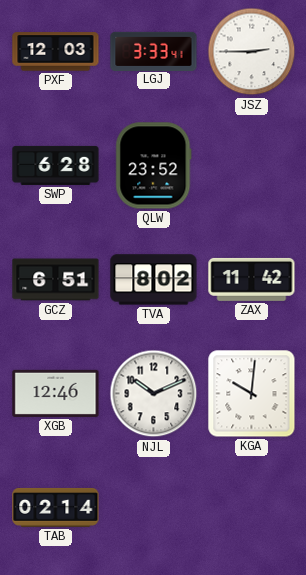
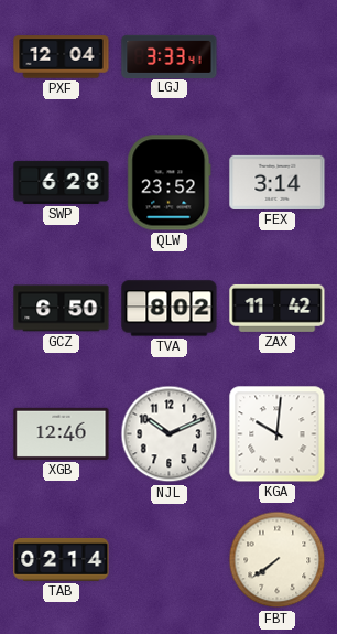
PXF: 12:03 -> 12:04 (62, 57)
JSZ: 2:45 -> none (252, 52)
FEX: none -> 3:14 (278, 182)
GCZ: 6:51 -> 6:50 (62, 309)
FBT: none -> 7:39 (278, 560)
